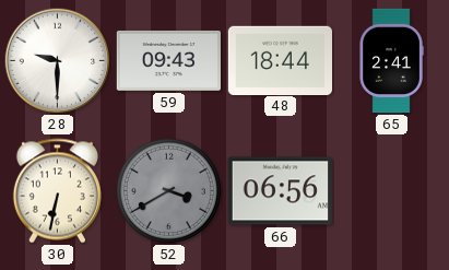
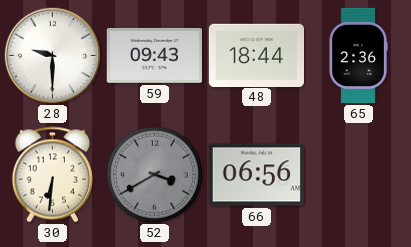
65: 2:41 -> 2:36 (358, 56)
30: 6:32 -> 6:31 (52, 175)
